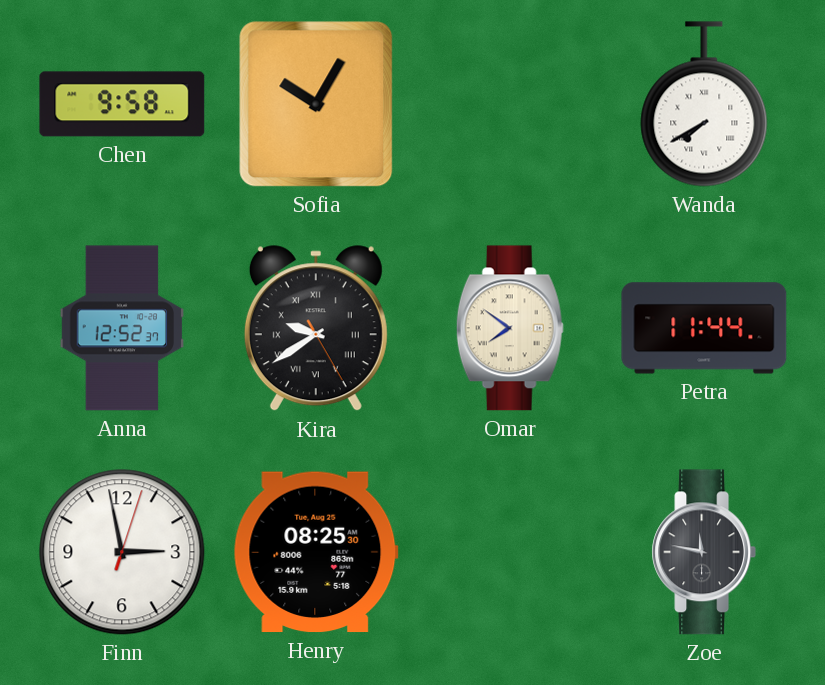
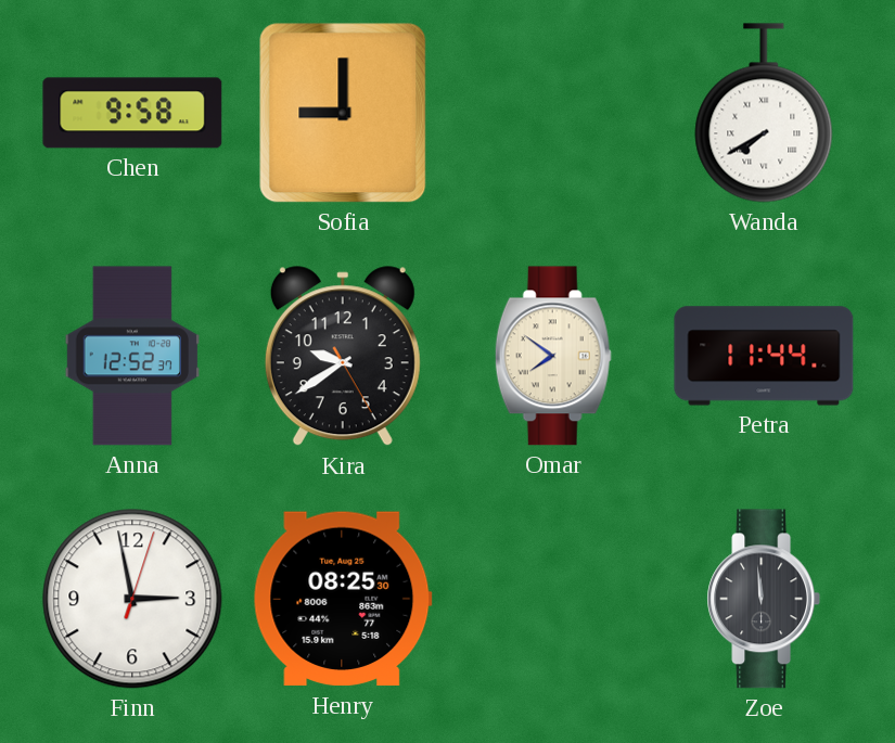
Sofia: 10:05 -> 9:00 (343, 113)
Kira numerals: Roman -> Arabic (343, 357)
Zoe: 11:47 -> 11:59 (764, 599)
